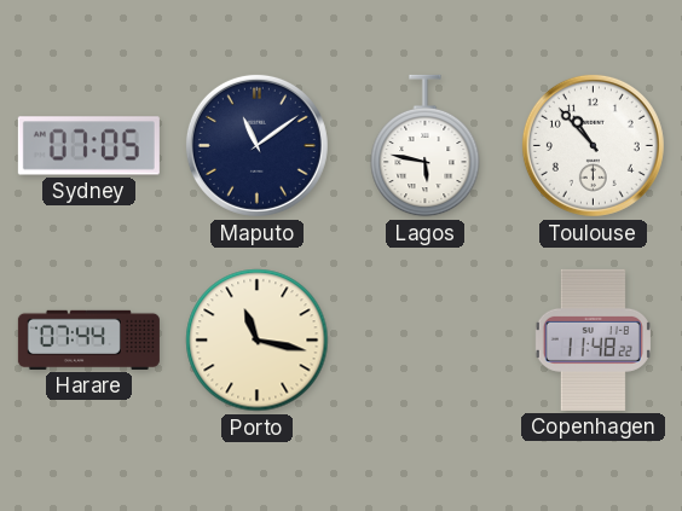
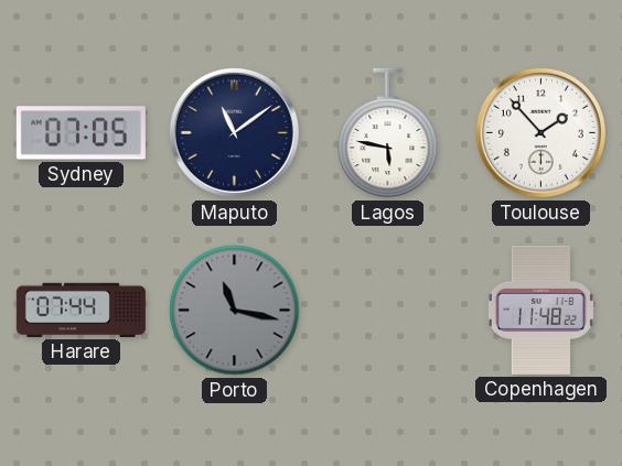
Toulouse: 10:53 -> 1:53 (540, 132)
Porto dial: cream -> grey (235, 311)
